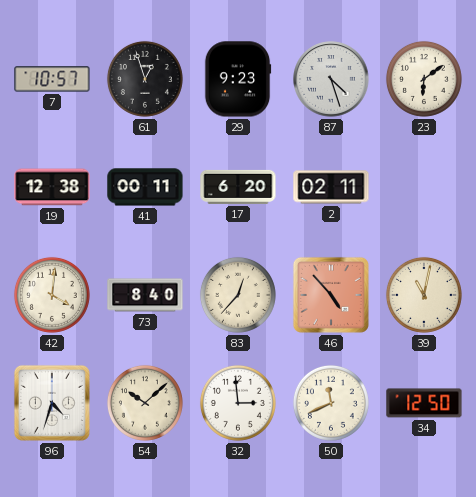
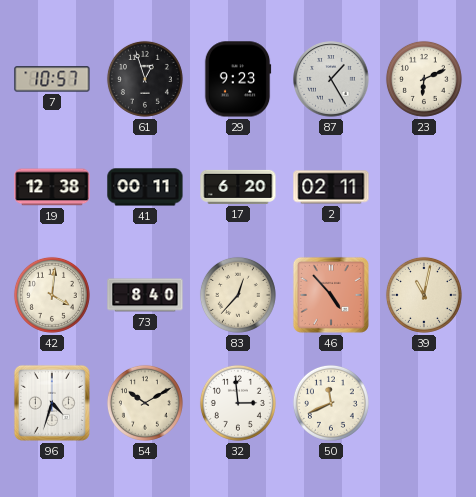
87: 4:27 -> 1:25 (331, 79)
23: 6:09 -> 6:11 (424, 79)
54: 10:08 -> 10:10 (145, 403)
34: 12:50 -> none (424, 403)
